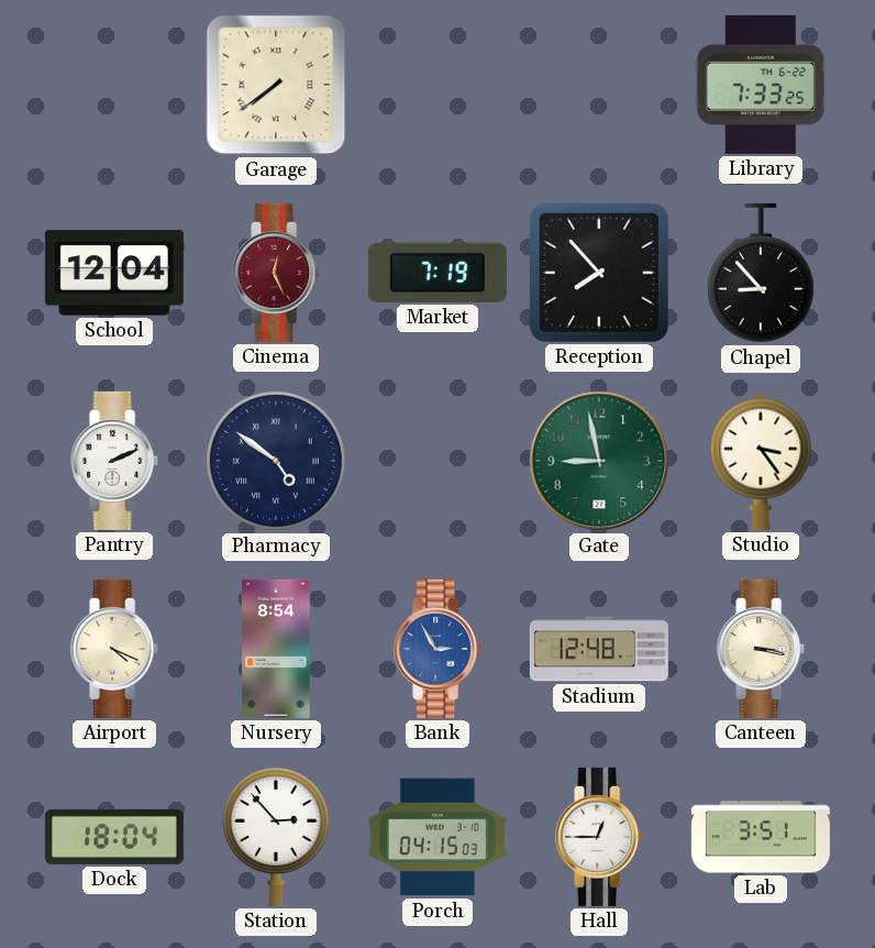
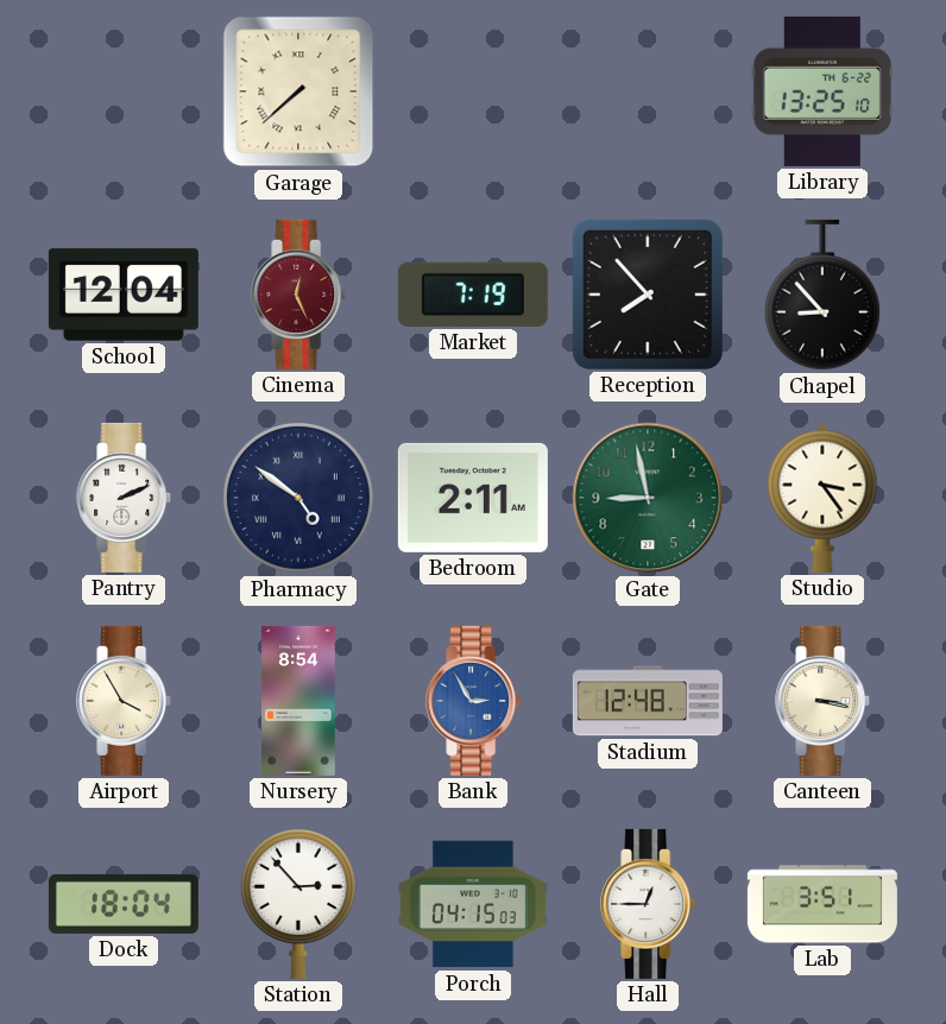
Garage: 7:39 -> 7:38 (298, 91)
Library: 7:33 -> 13:25 (822, 91)
Bedroom: none -> 2:11 (473, 498)
Airport: 4:19 -> 3:55 (125, 701)
